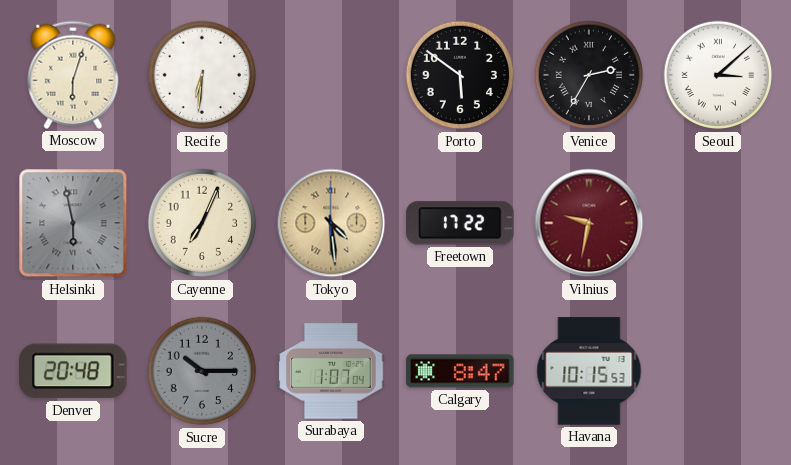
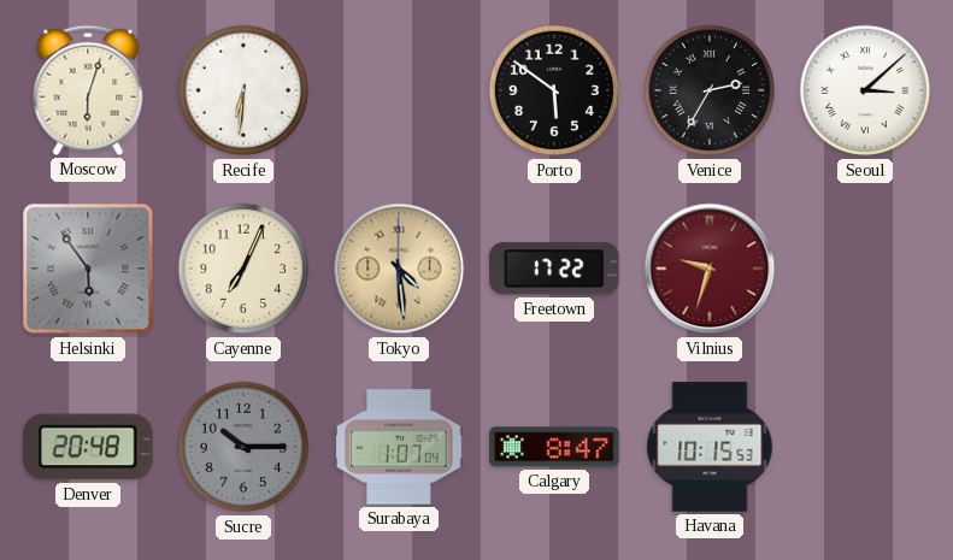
Helsinki: 5:58 -> 5:54 (88, 269)
Vilnius: 9:32 -> 9:33 (710, 269)
